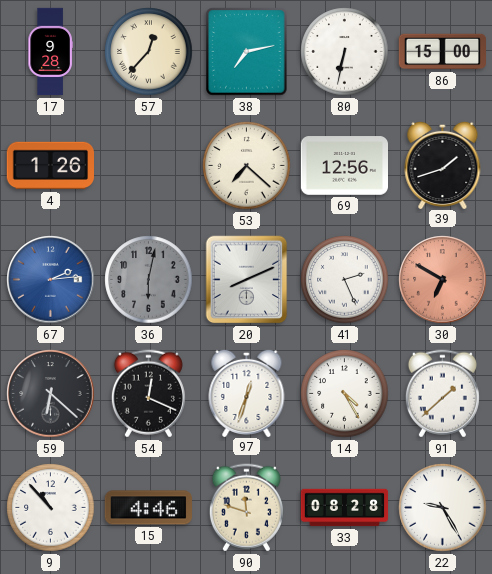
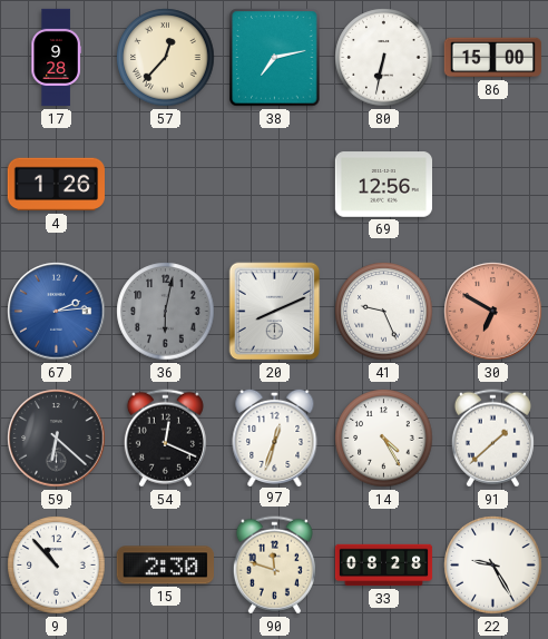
53: 7:22 -> none (247, 166)
39: 1:42 -> none (443, 164)
41: 2:26 -> 9:26 (384, 312)
15: 4:46 -> 2:30 (165, 566)
